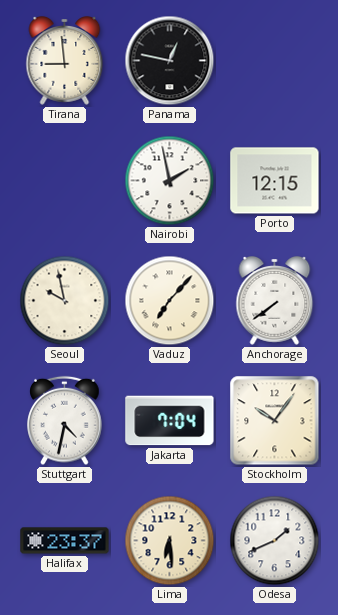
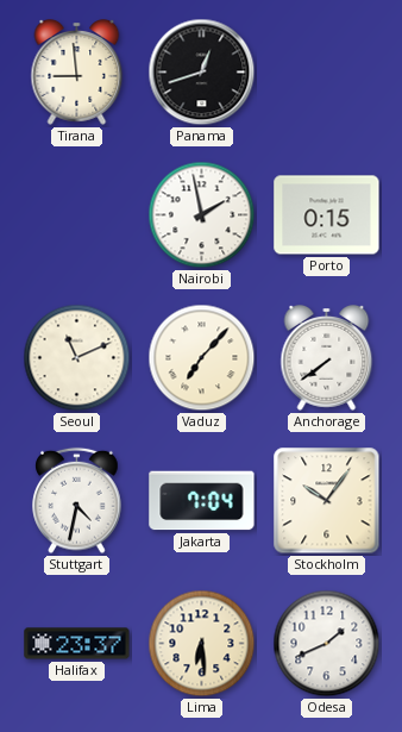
Panama: 12:47 -> 12:42 (202, 73)
Porto: 12:15 -> 0:15 (327, 215)
Seoul: 9:58 -> 11:11 (77, 358)
